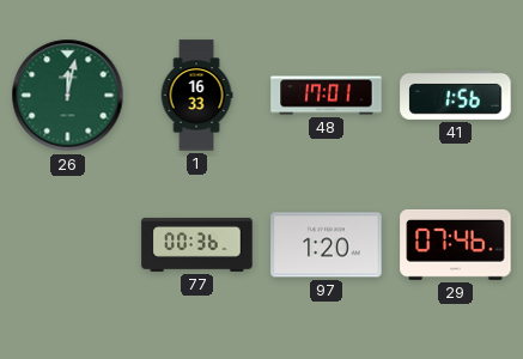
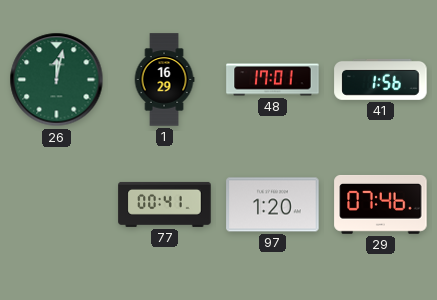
1: 16:33 -> 16:29 (164, 80)
77: 00:36 -> 00:41 (165, 204)
